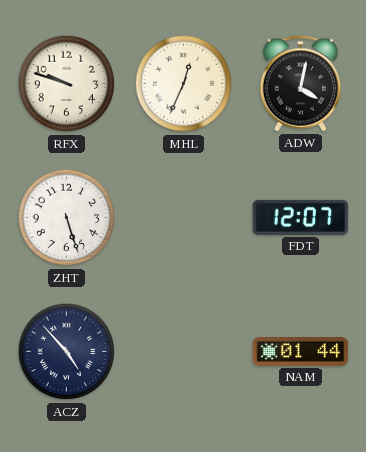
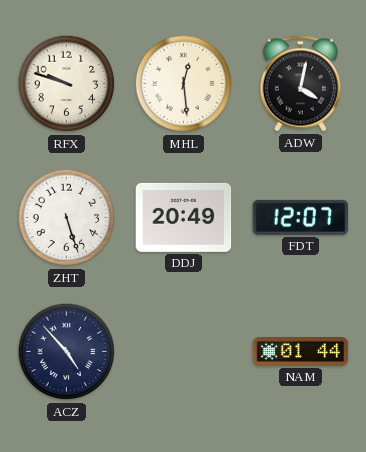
MHL: 12:34 -> 12:29 (184, 84)
DDJ: none -> 20:49 (184, 217)
